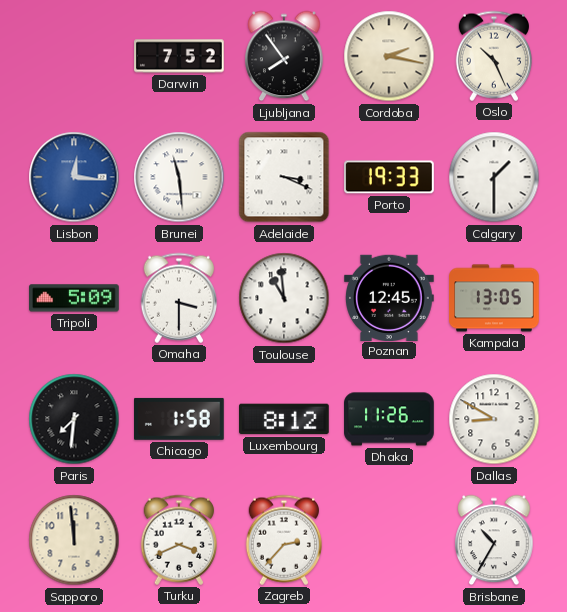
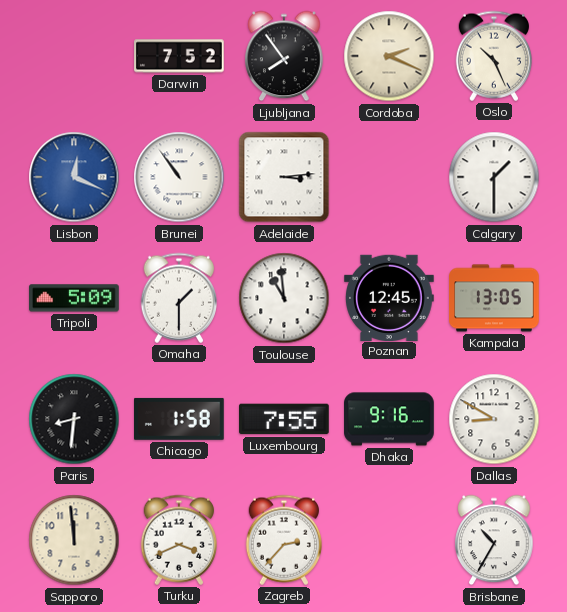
Cordoba: 2:17 -> 2:19 (389, 56)
Lisbon: 12:16 -> 12:19 (74, 177)
Brunei: 11:29 -> 10:54 (179, 177)
Adelaide: 3:19 -> 3:14 (284, 177)
Porto: 19:33 -> none (389, 177)
Omaha: 3:30 -> 1:30 (178, 298)
Paris: 7:31 -> 8:31 (74, 419)
Luxembourg: 8:12 -> 7:55 (285, 419)
Dhaka: 11:26 -> 9:16 (389, 419)
